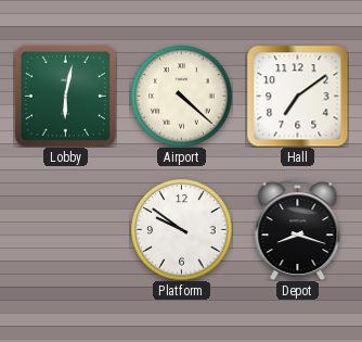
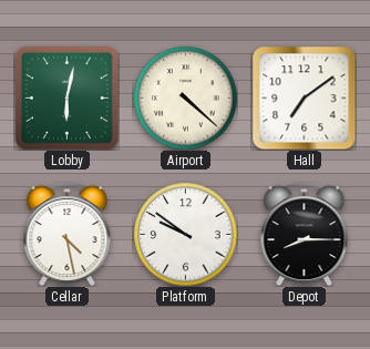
Cellar: none -> 4:28 (68, 234)
Depot: 8:18 -> 8:15 (305, 234)
